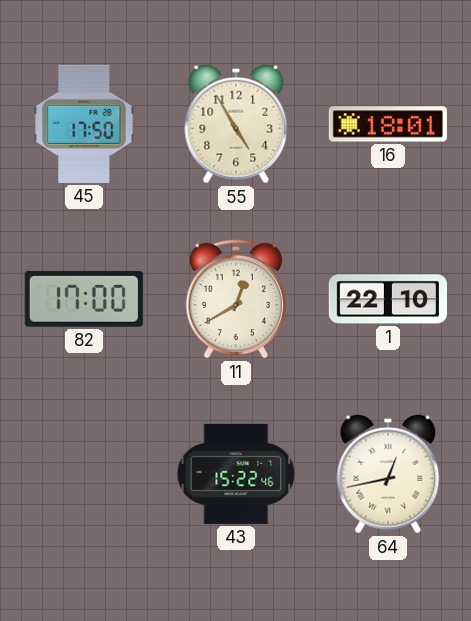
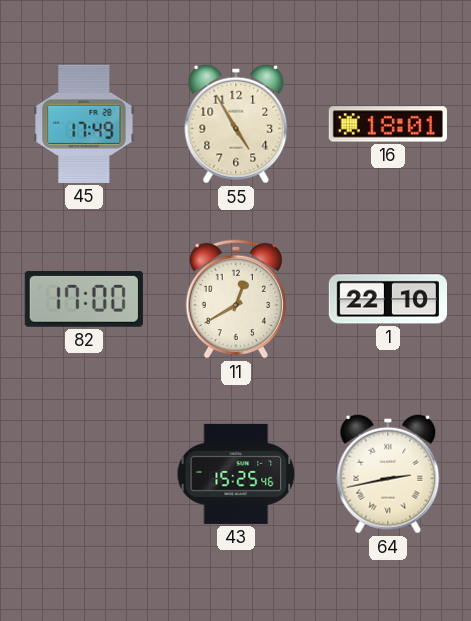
45: 17:50 -> 17:49 (84, 124)
43: 15:22 -> 15:25 (236, 474)
64: 12:43 -> 2:43 (388, 474)
